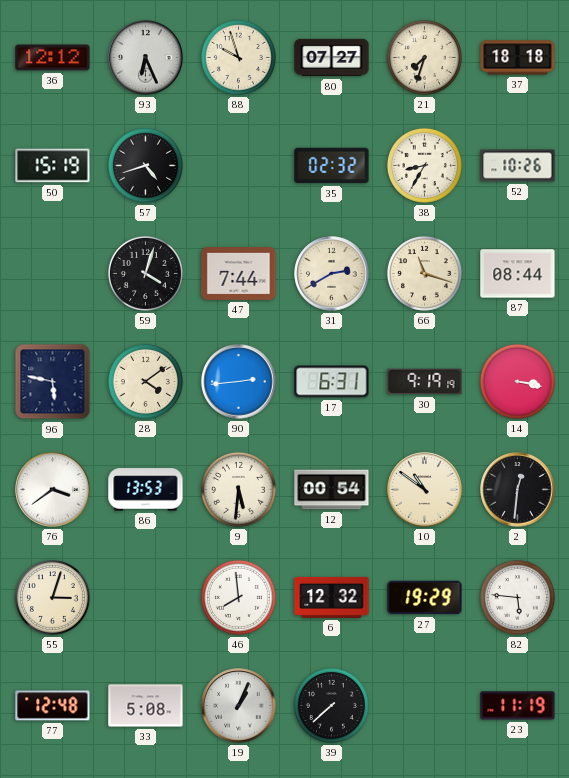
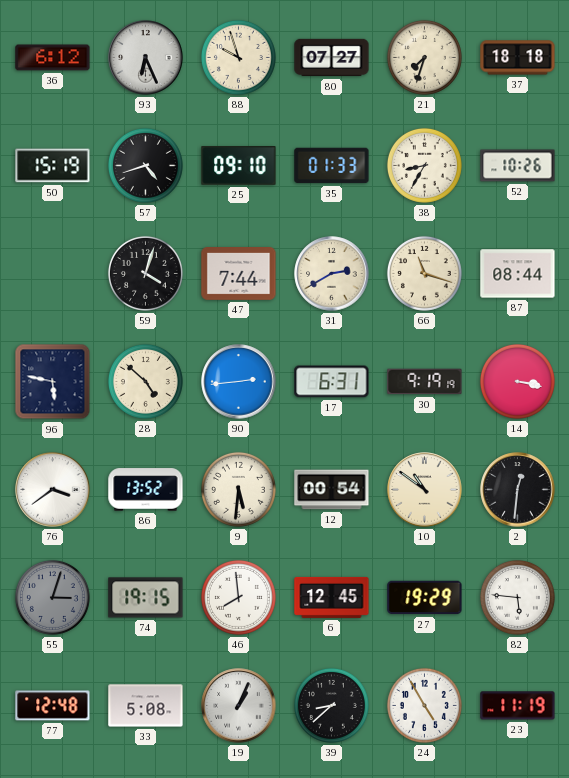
36: 12:12 -> 6:12 (53, 58)
25: none -> 09:10 (239, 166)
35: 02:32 -> 01:33 (332, 166)
28: 4:09 -> 4:52 (145, 381)
86: 13:53 -> 13:52 (146, 490)
55 dial: cream -> grey (52, 597)
74: none -> 19:15 (146, 598)
6: 12:32 -> 12:45 (332, 597)
39: 7:38 -> 8:38 (331, 705)
24: none -> 4:55 (424, 705)
